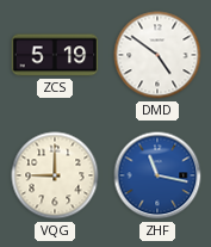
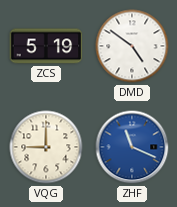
ZHF: 11:17 -> 11:19 (132, 147)
